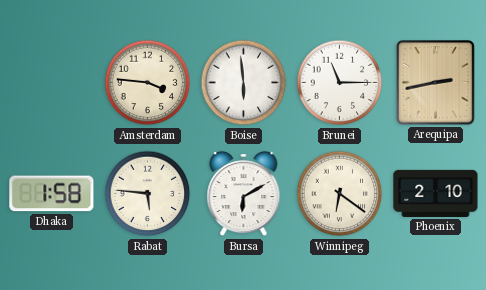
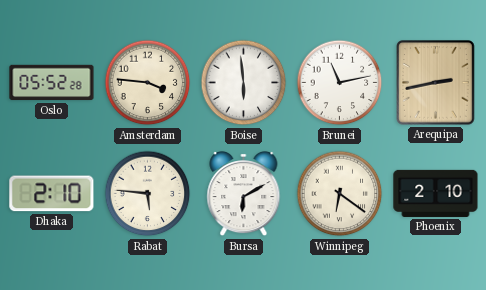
Oslo: none -> 05:52 (52, 83)
Brunei: 11:15 -> 11:13 (340, 83)
Dhaka: 1:58 -> 2:10 (52, 194)
